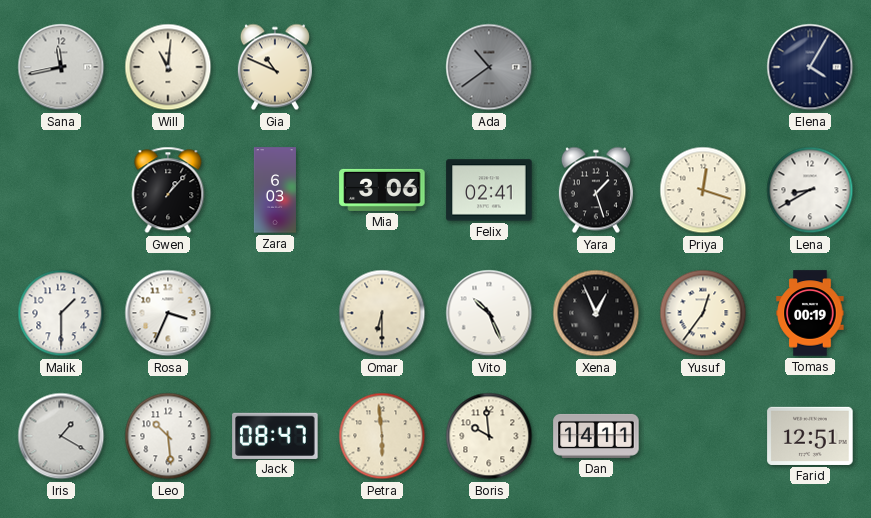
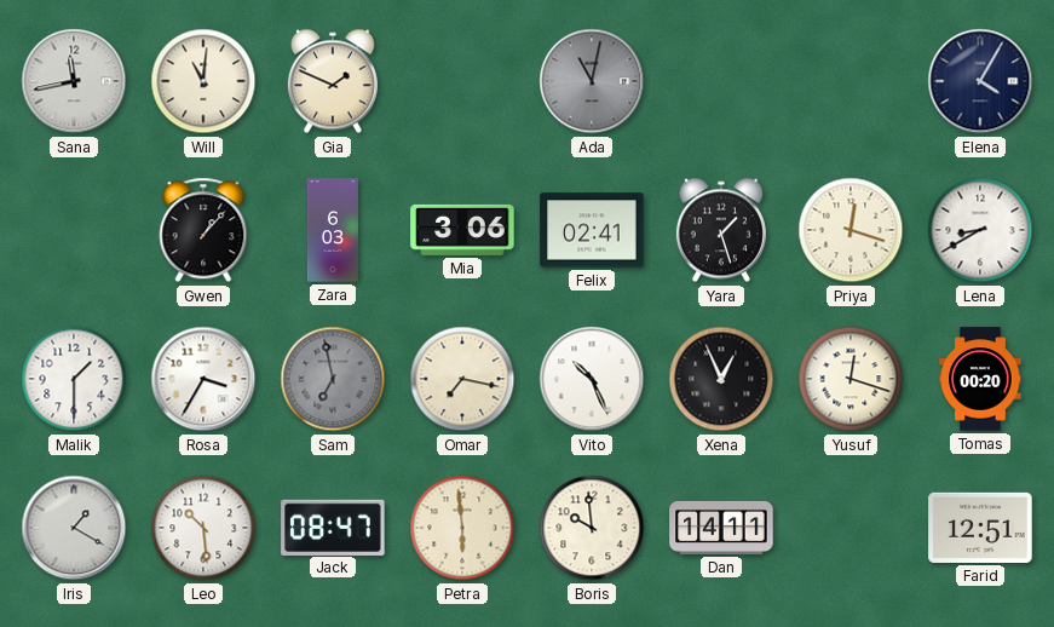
Gia: 10:49 -> 1:49 (333, 81)
Ada: 10:39 -> 11:02 (592, 81)
Rosa: 3:34 -> 3:35 (203, 379)
Sam: none -> 6:58 (333, 379)
Omar: 6:30 -> 7:17 (462, 379)
Yusuf: 12:36 -> 12:18 (851, 379)
Tomas: 00:19 -> 00:20 (980, 379)
